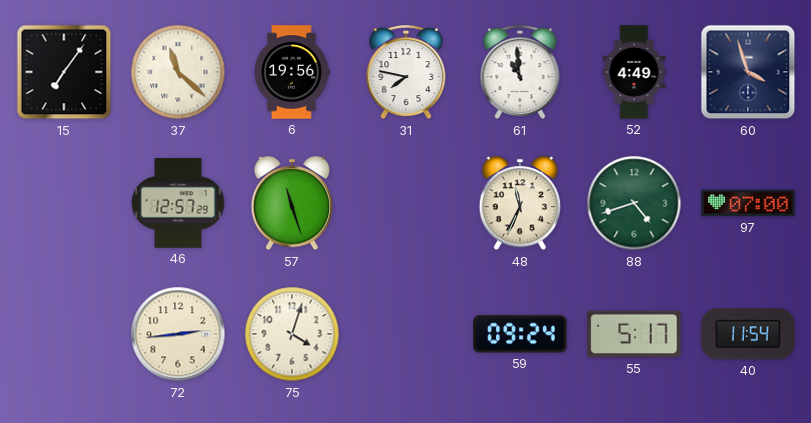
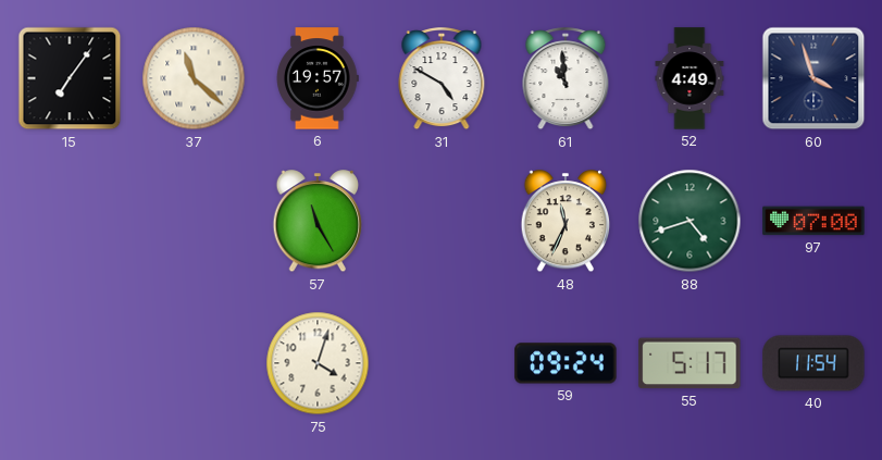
6: 19:56 -> 19:57 (318, 78)
31: 7:47 -> 4:50 (442, 79)
46: 12:57 -> none (178, 203)
57: 11:27 -> 11:25 (318, 222)
72: 2:44 -> none (178, 334)
